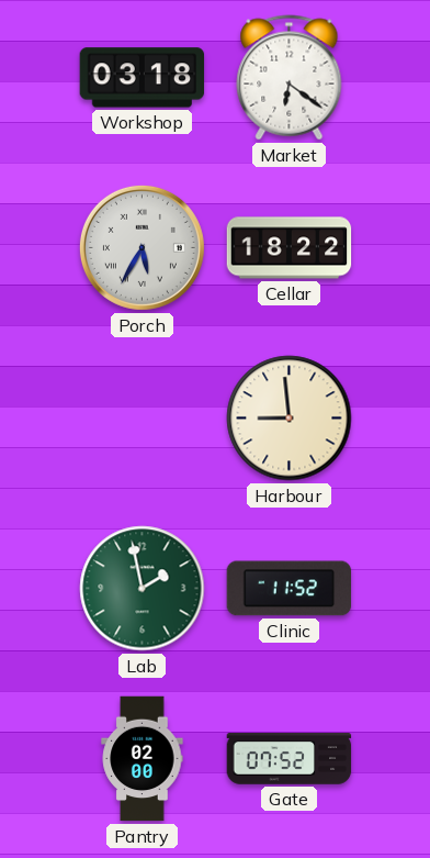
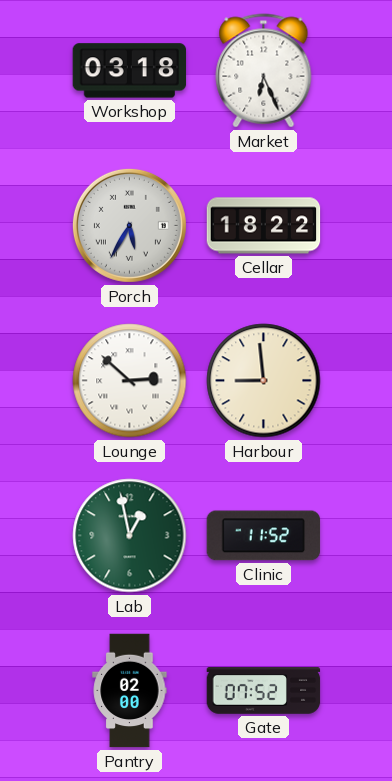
Market: 6:21 -> 6:26 (264, 71)
Lounge: none -> 2:52 (130, 381)
Lab: 1:58 -> 12:58 (130, 536)
